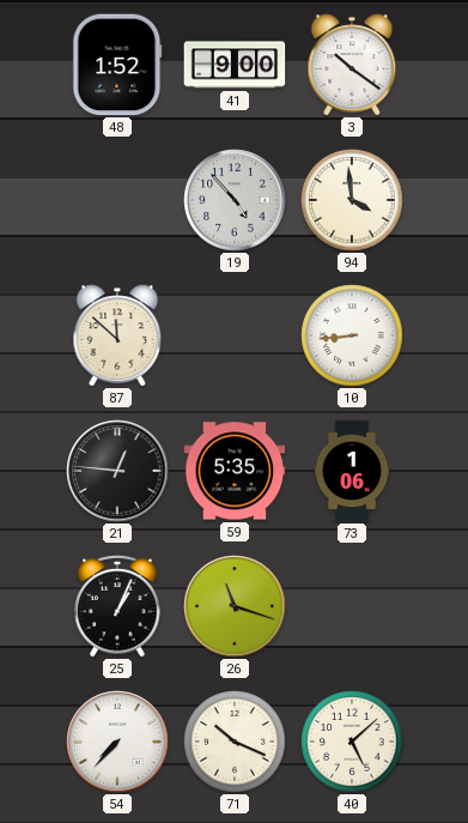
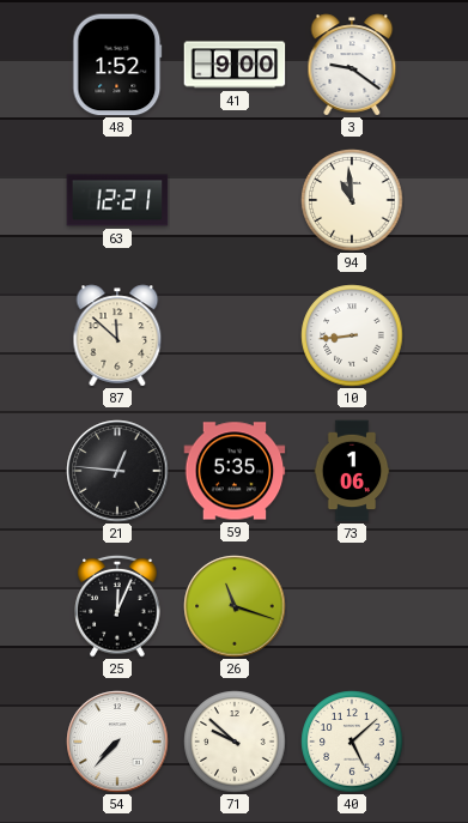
3: 10:21 -> 9:21 (352, 65)
63: none -> 12:21 (117, 200)
19: 4:53 -> none (235, 200)
94: 3:59 -> 10:59 (352, 200)
25: 1:04 -> 12:04 (117, 606)
71: 10:19 -> 9:52 (235, 742)
